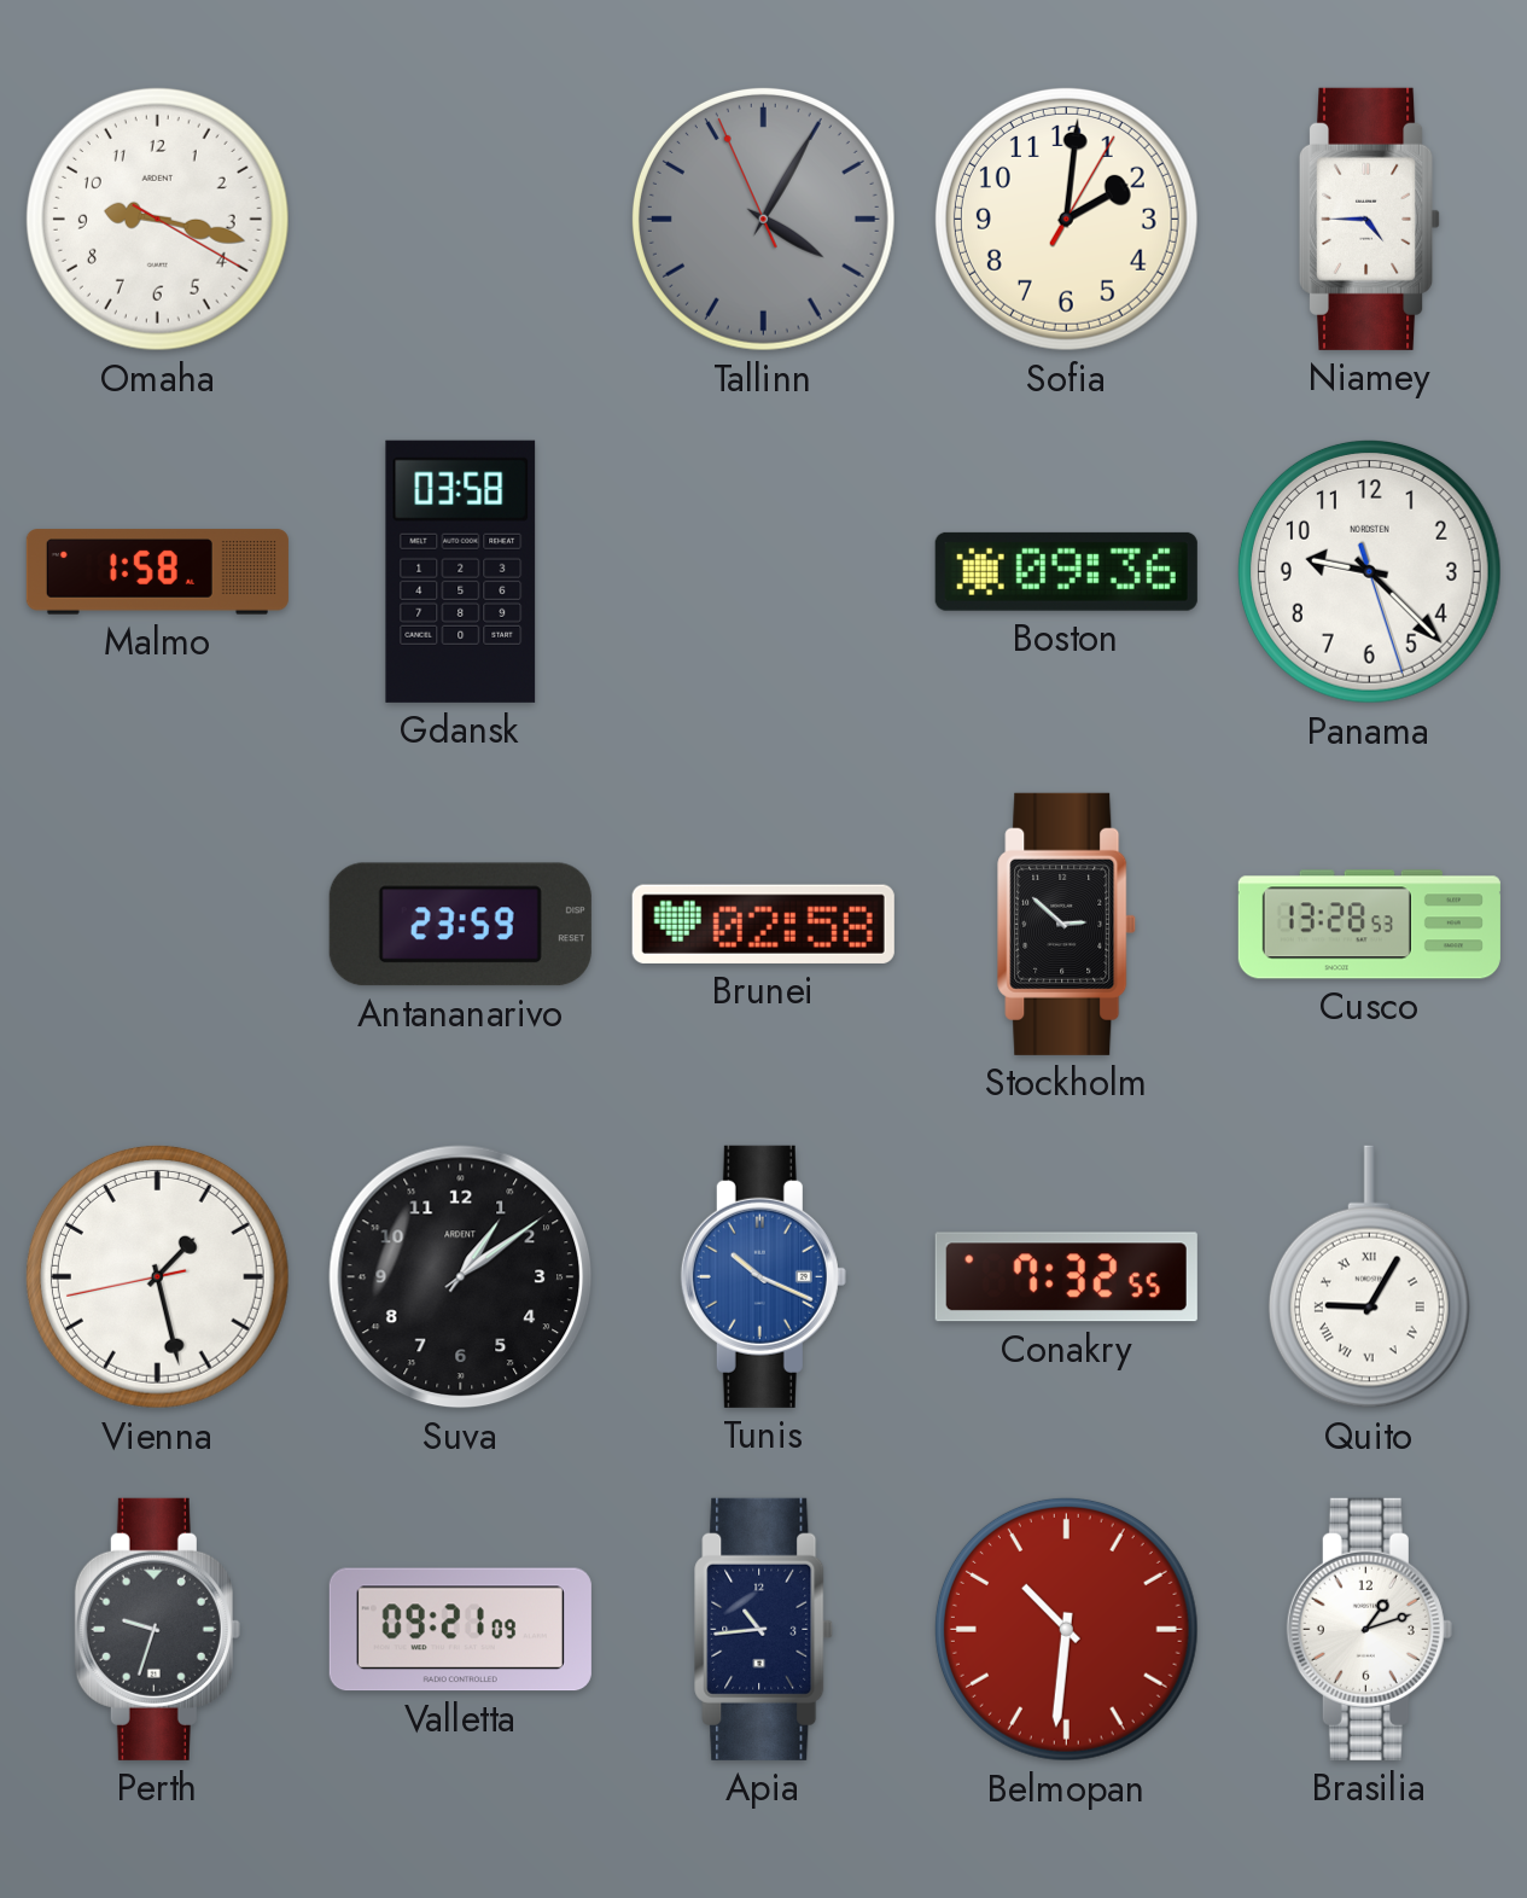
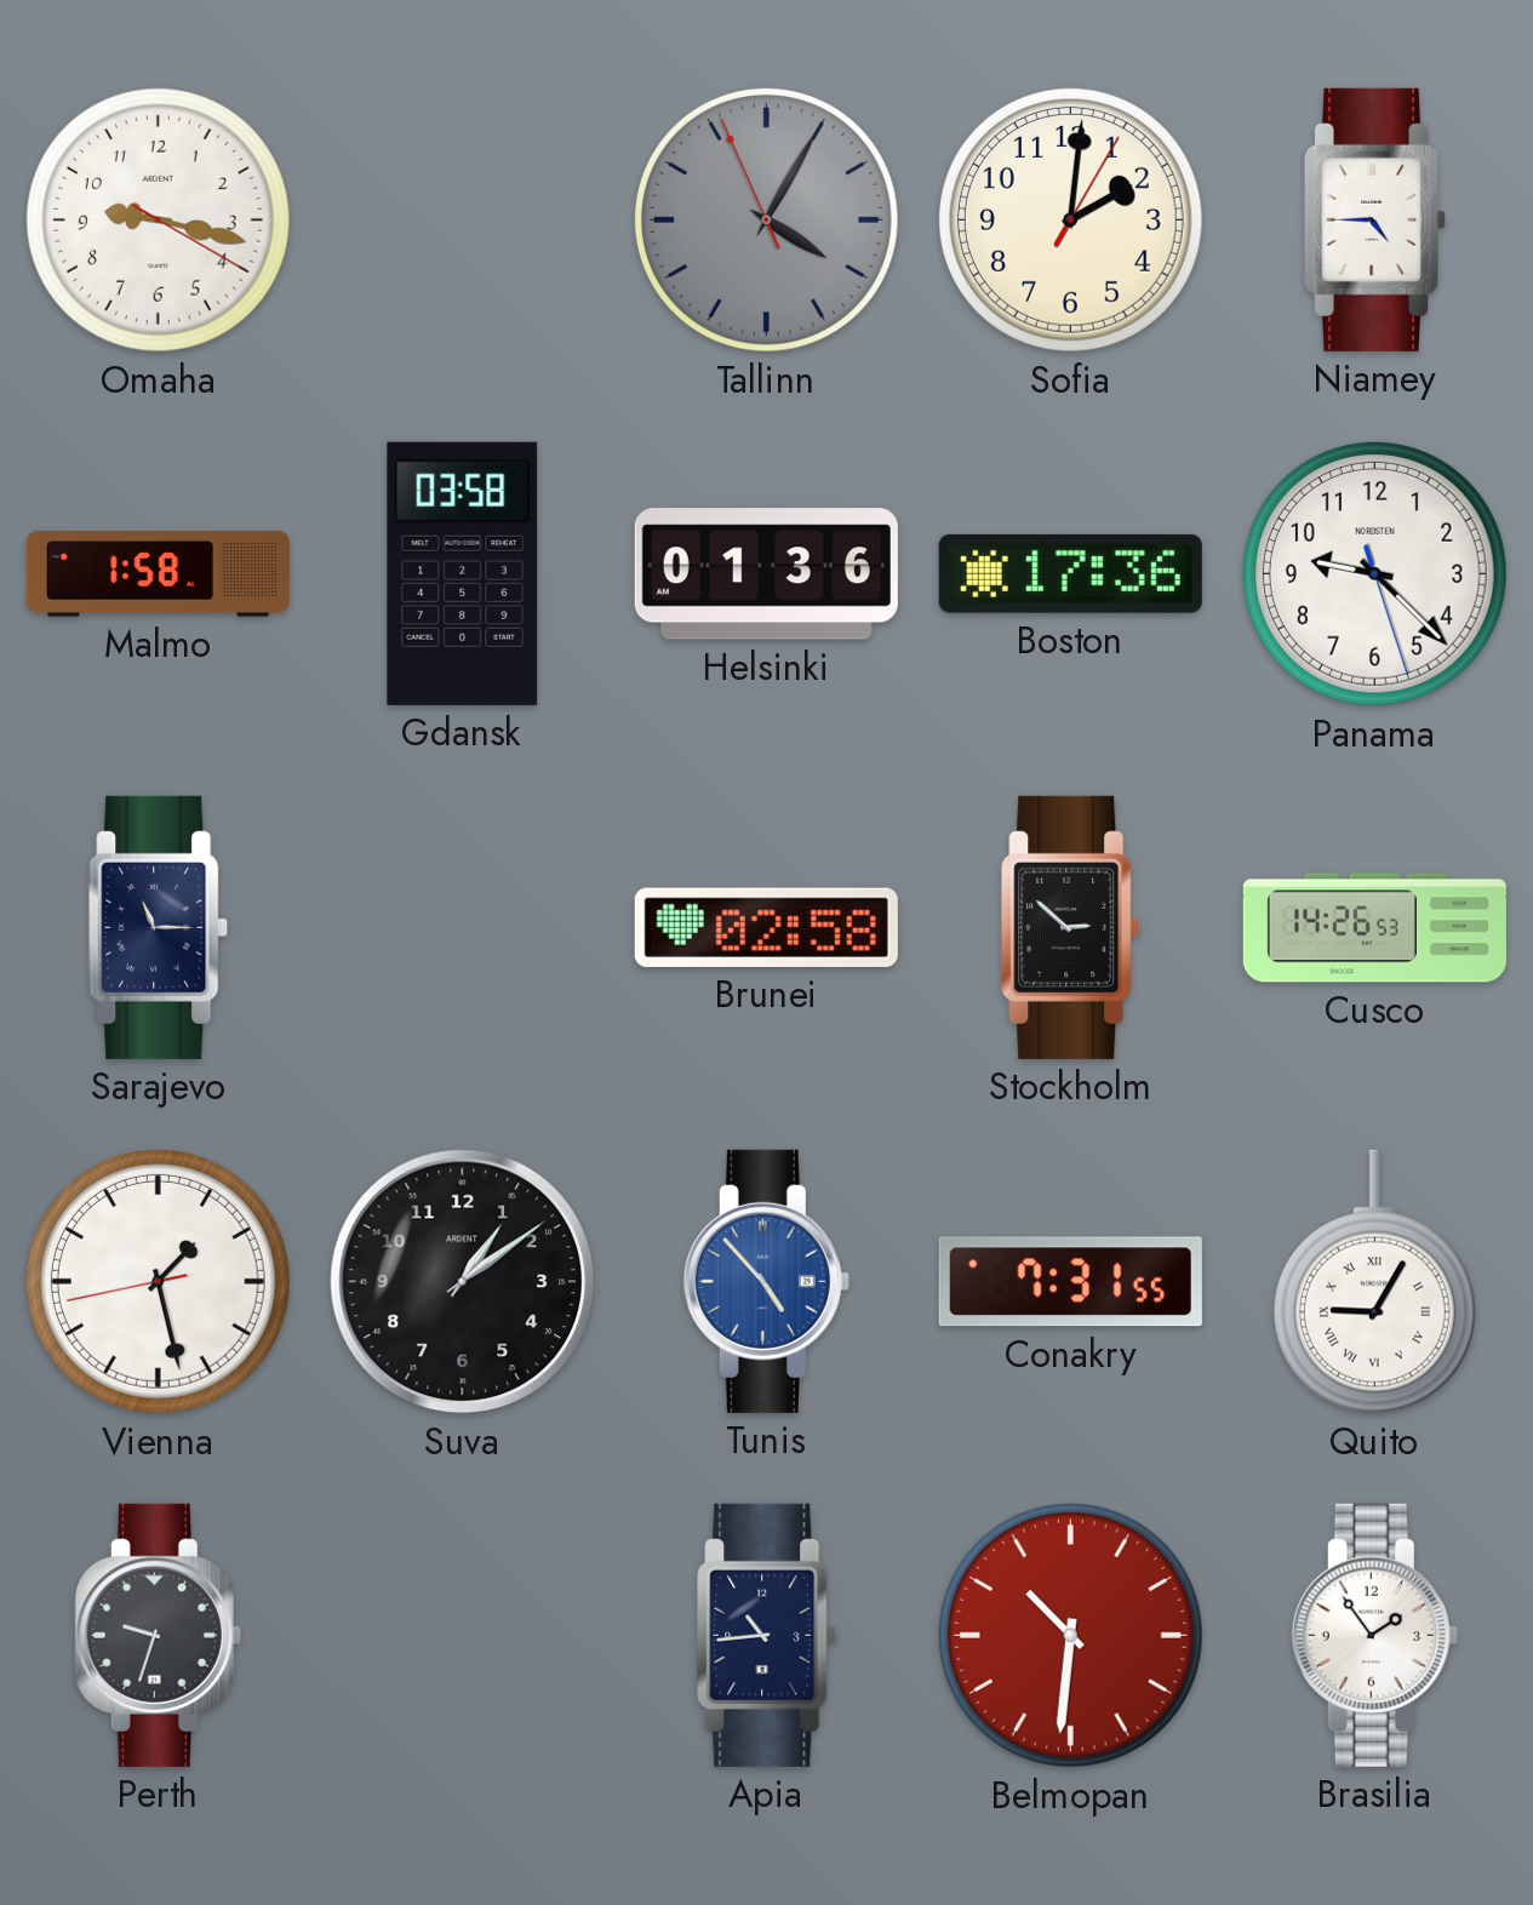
Helsinki: none -> 01:36 (766, 574)
Boston: 09:36 -> 17:36 (1070, 573)
Sarajevo: none -> 11:15 (159, 927)
Antananarivo: 23:59 -> none (460, 925)
Cusco: 13:28 -> 14:26 (1374, 928)
Tunis: 10:19 -> 4:53 (766, 1281)
Conakry: 7:32 -> 7:31 (1070, 1282)
Valletta: 09:21 -> none (460, 1630)
Brasilia: 1:12 -> 1:54 (1374, 1635)
